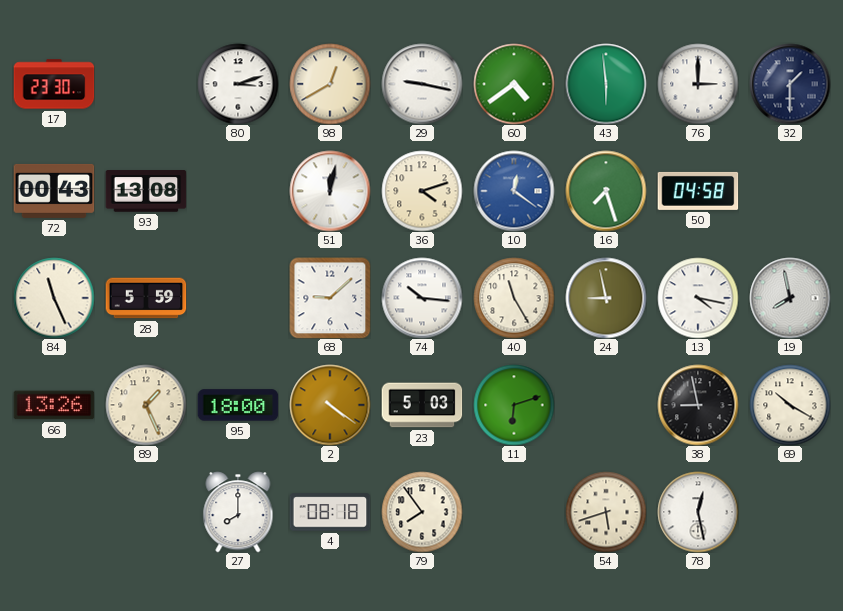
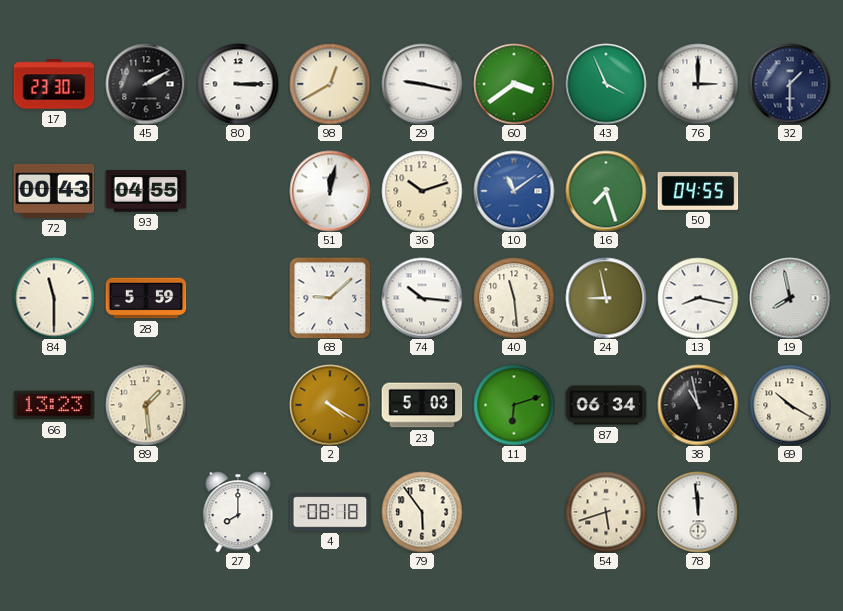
45: none -> 2:10 (146, 84)
80: 3:12 -> 3:15 (238, 84)
60: 4:39 -> 3:39 (514, 84)
43: 5:59 -> 3:56 (606, 84)
93: 13:08 -> 04:55 (146, 191)
36: 4:12 -> 10:12 (422, 191)
10: 12:21 -> 11:09 (514, 191)
50: 04:58 -> 04:55 (698, 191)
84: 11:26 -> 11:30 (54, 298)
40: 11:25 -> 11:29 (514, 298)
13: 4:17 -> 8:17 (698, 298)
66: 13:26 -> 13:23 (54, 405)
89: 1:26 -> 1:29 (146, 405)
95: 18:00 -> none (238, 405)
2: 4:21 -> 4:20 (330, 405)
87: none -> 06:34 (606, 405)
38: 8:58 -> 10:58 (698, 405)
79: 7:54 -> 5:54 (422, 512)
78: 12:28 -> 11:59 (698, 512)
